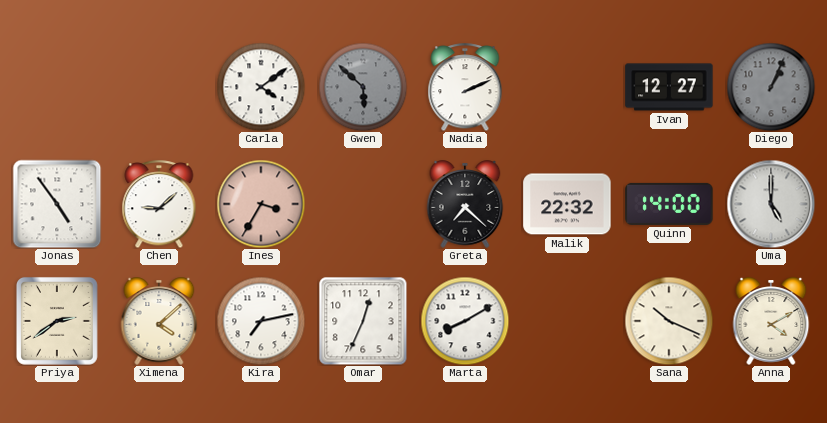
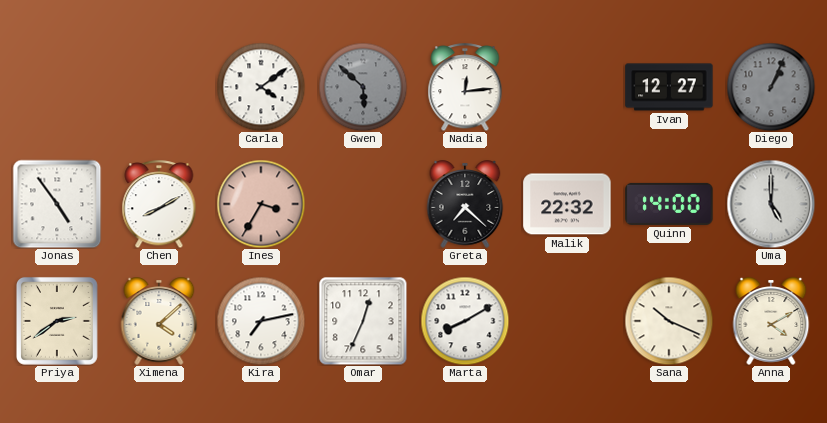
Nadia: 2:11 -> 12:14 (465, 87)
Chen: 9:08 -> 8:10 (159, 204)
